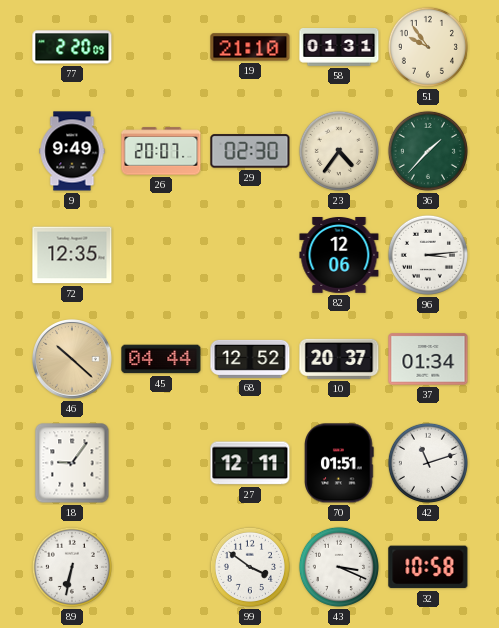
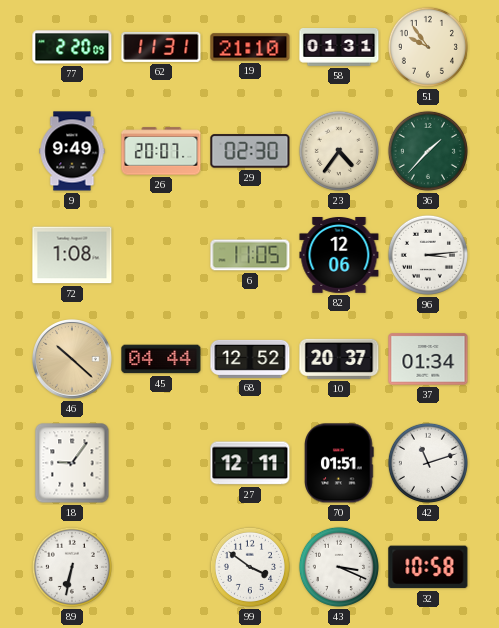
62: none -> 11:31 (161, 47)
72: 12:35 -> 1:08 (72, 255)
6: none -> 11:05 (250, 255)
